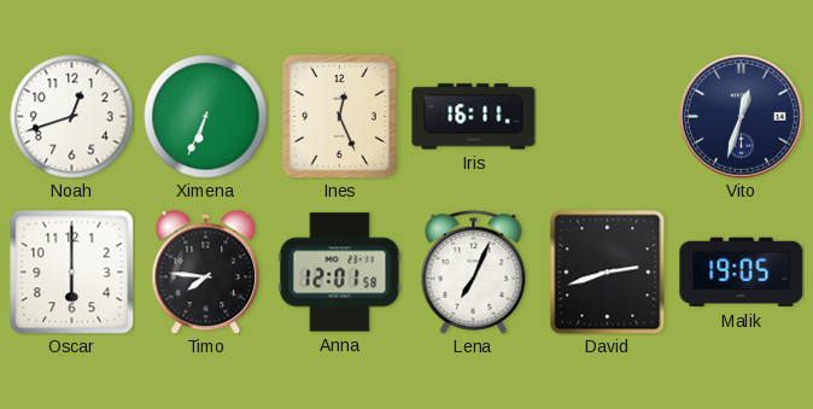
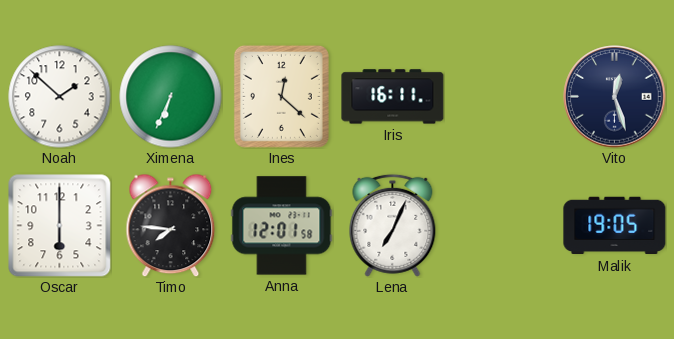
Noah: 12:42 -> 1:52 (60, 97)
Ines: 12:26 -> 12:22 (281, 96)
Vito: 12:33 -> 12:27 (615, 97)
David: 2:42 -> none (608, 273)
